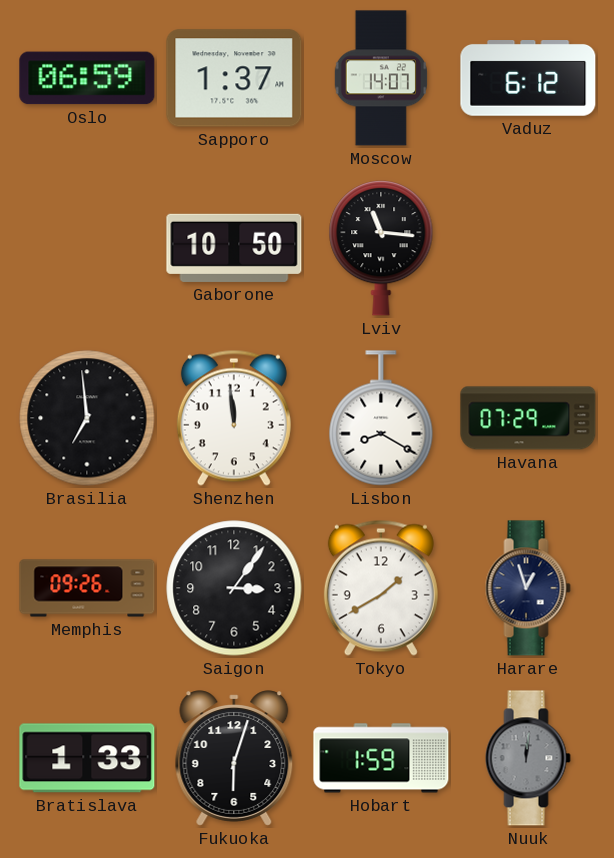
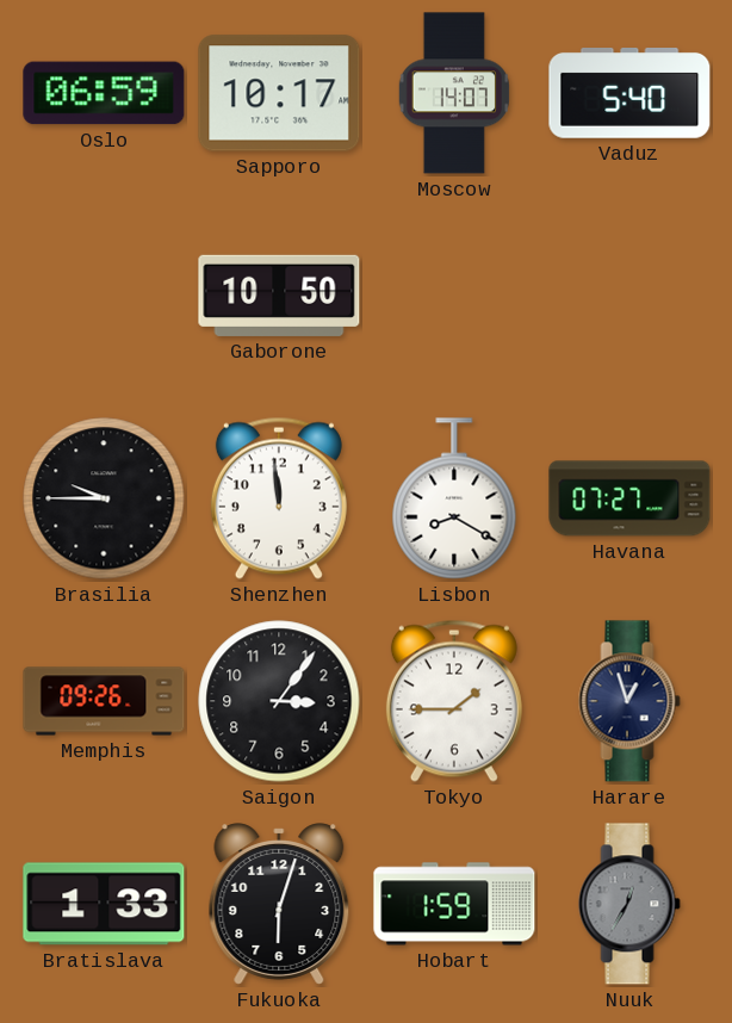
Sapporo: 1:37 -> 10:17 (279, 93)
Vaduz: 6:12 -> 5:40 (629, 94)
Lviv: 11:16 -> none (381, 248)
Brasilia: 6:59 -> 9:45 (104, 498)
Havana: 07:29 -> 07:27 (629, 498)
Tokyo: 1:40 -> 1:45 (454, 701)
Nuuk: 12:01 -> 12:35 (629, 904)
